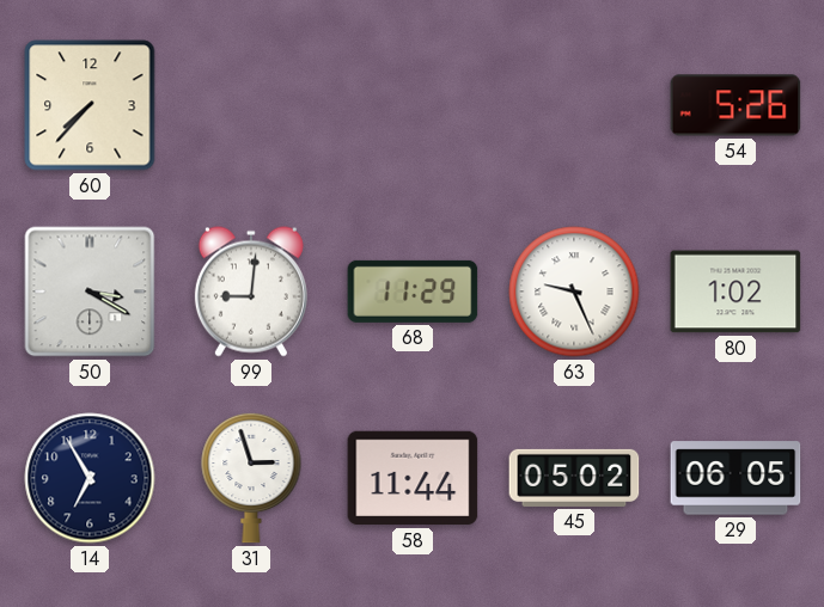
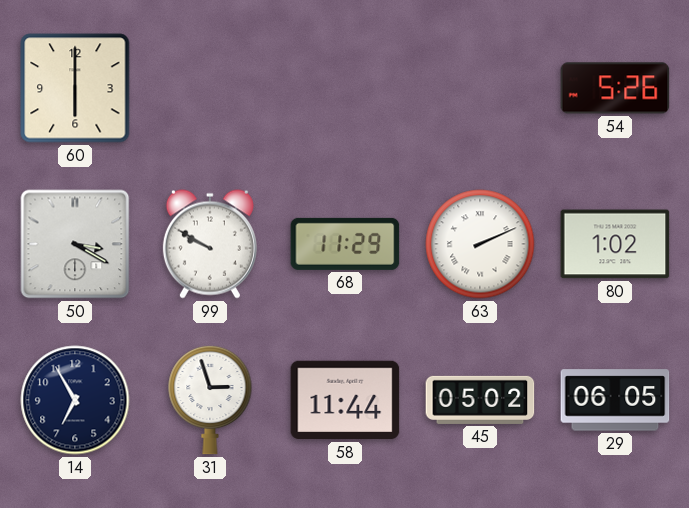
60: 7:37 -> 6:00 (75, 88)
99: 9:01 -> 9:50 (210, 244)
63: 9:26 -> 2:11 (480, 244)
